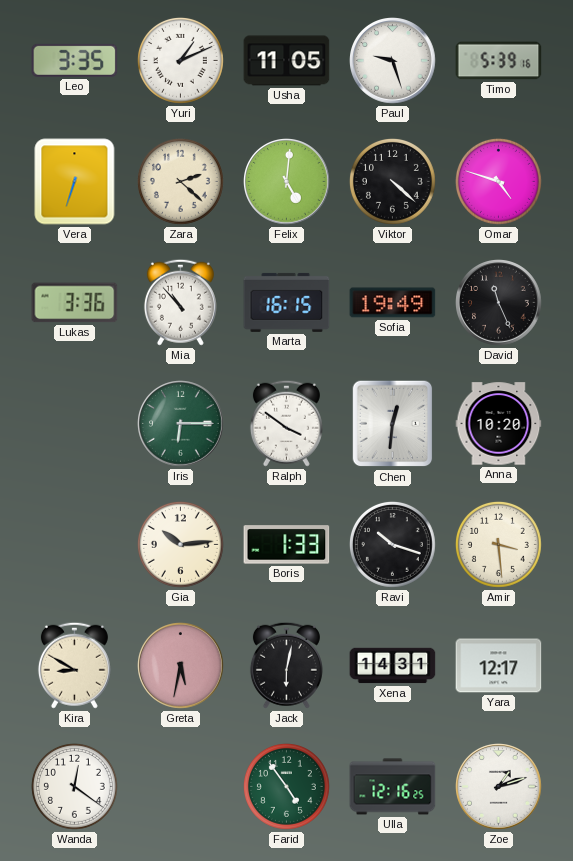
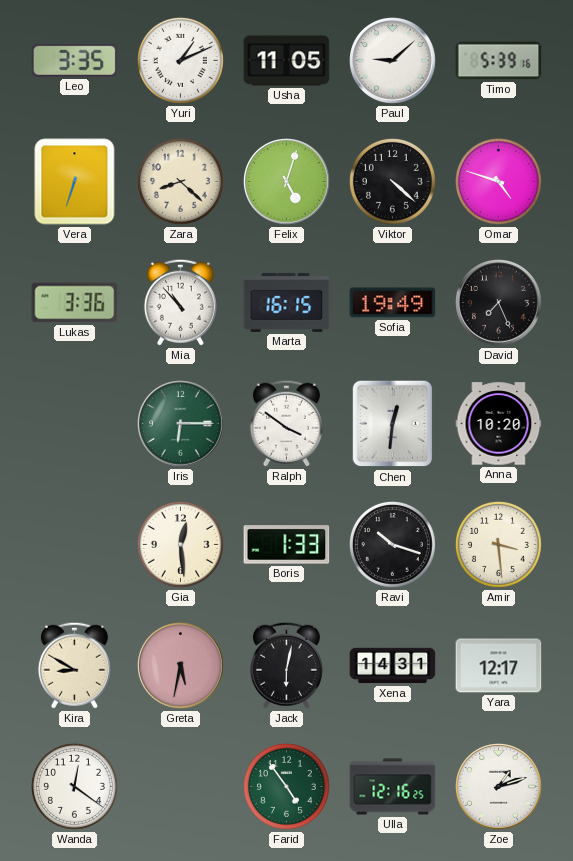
Paul: 9:27 -> 9:08 (393, 61)
Zara: 2:22 -> 8:22 (180, 181)
Felix: 5:01 -> 5:03 (287, 182)
David: 11:26 -> 7:26 (499, 303)
Gia: 10:14 -> 12:29 (180, 544)
